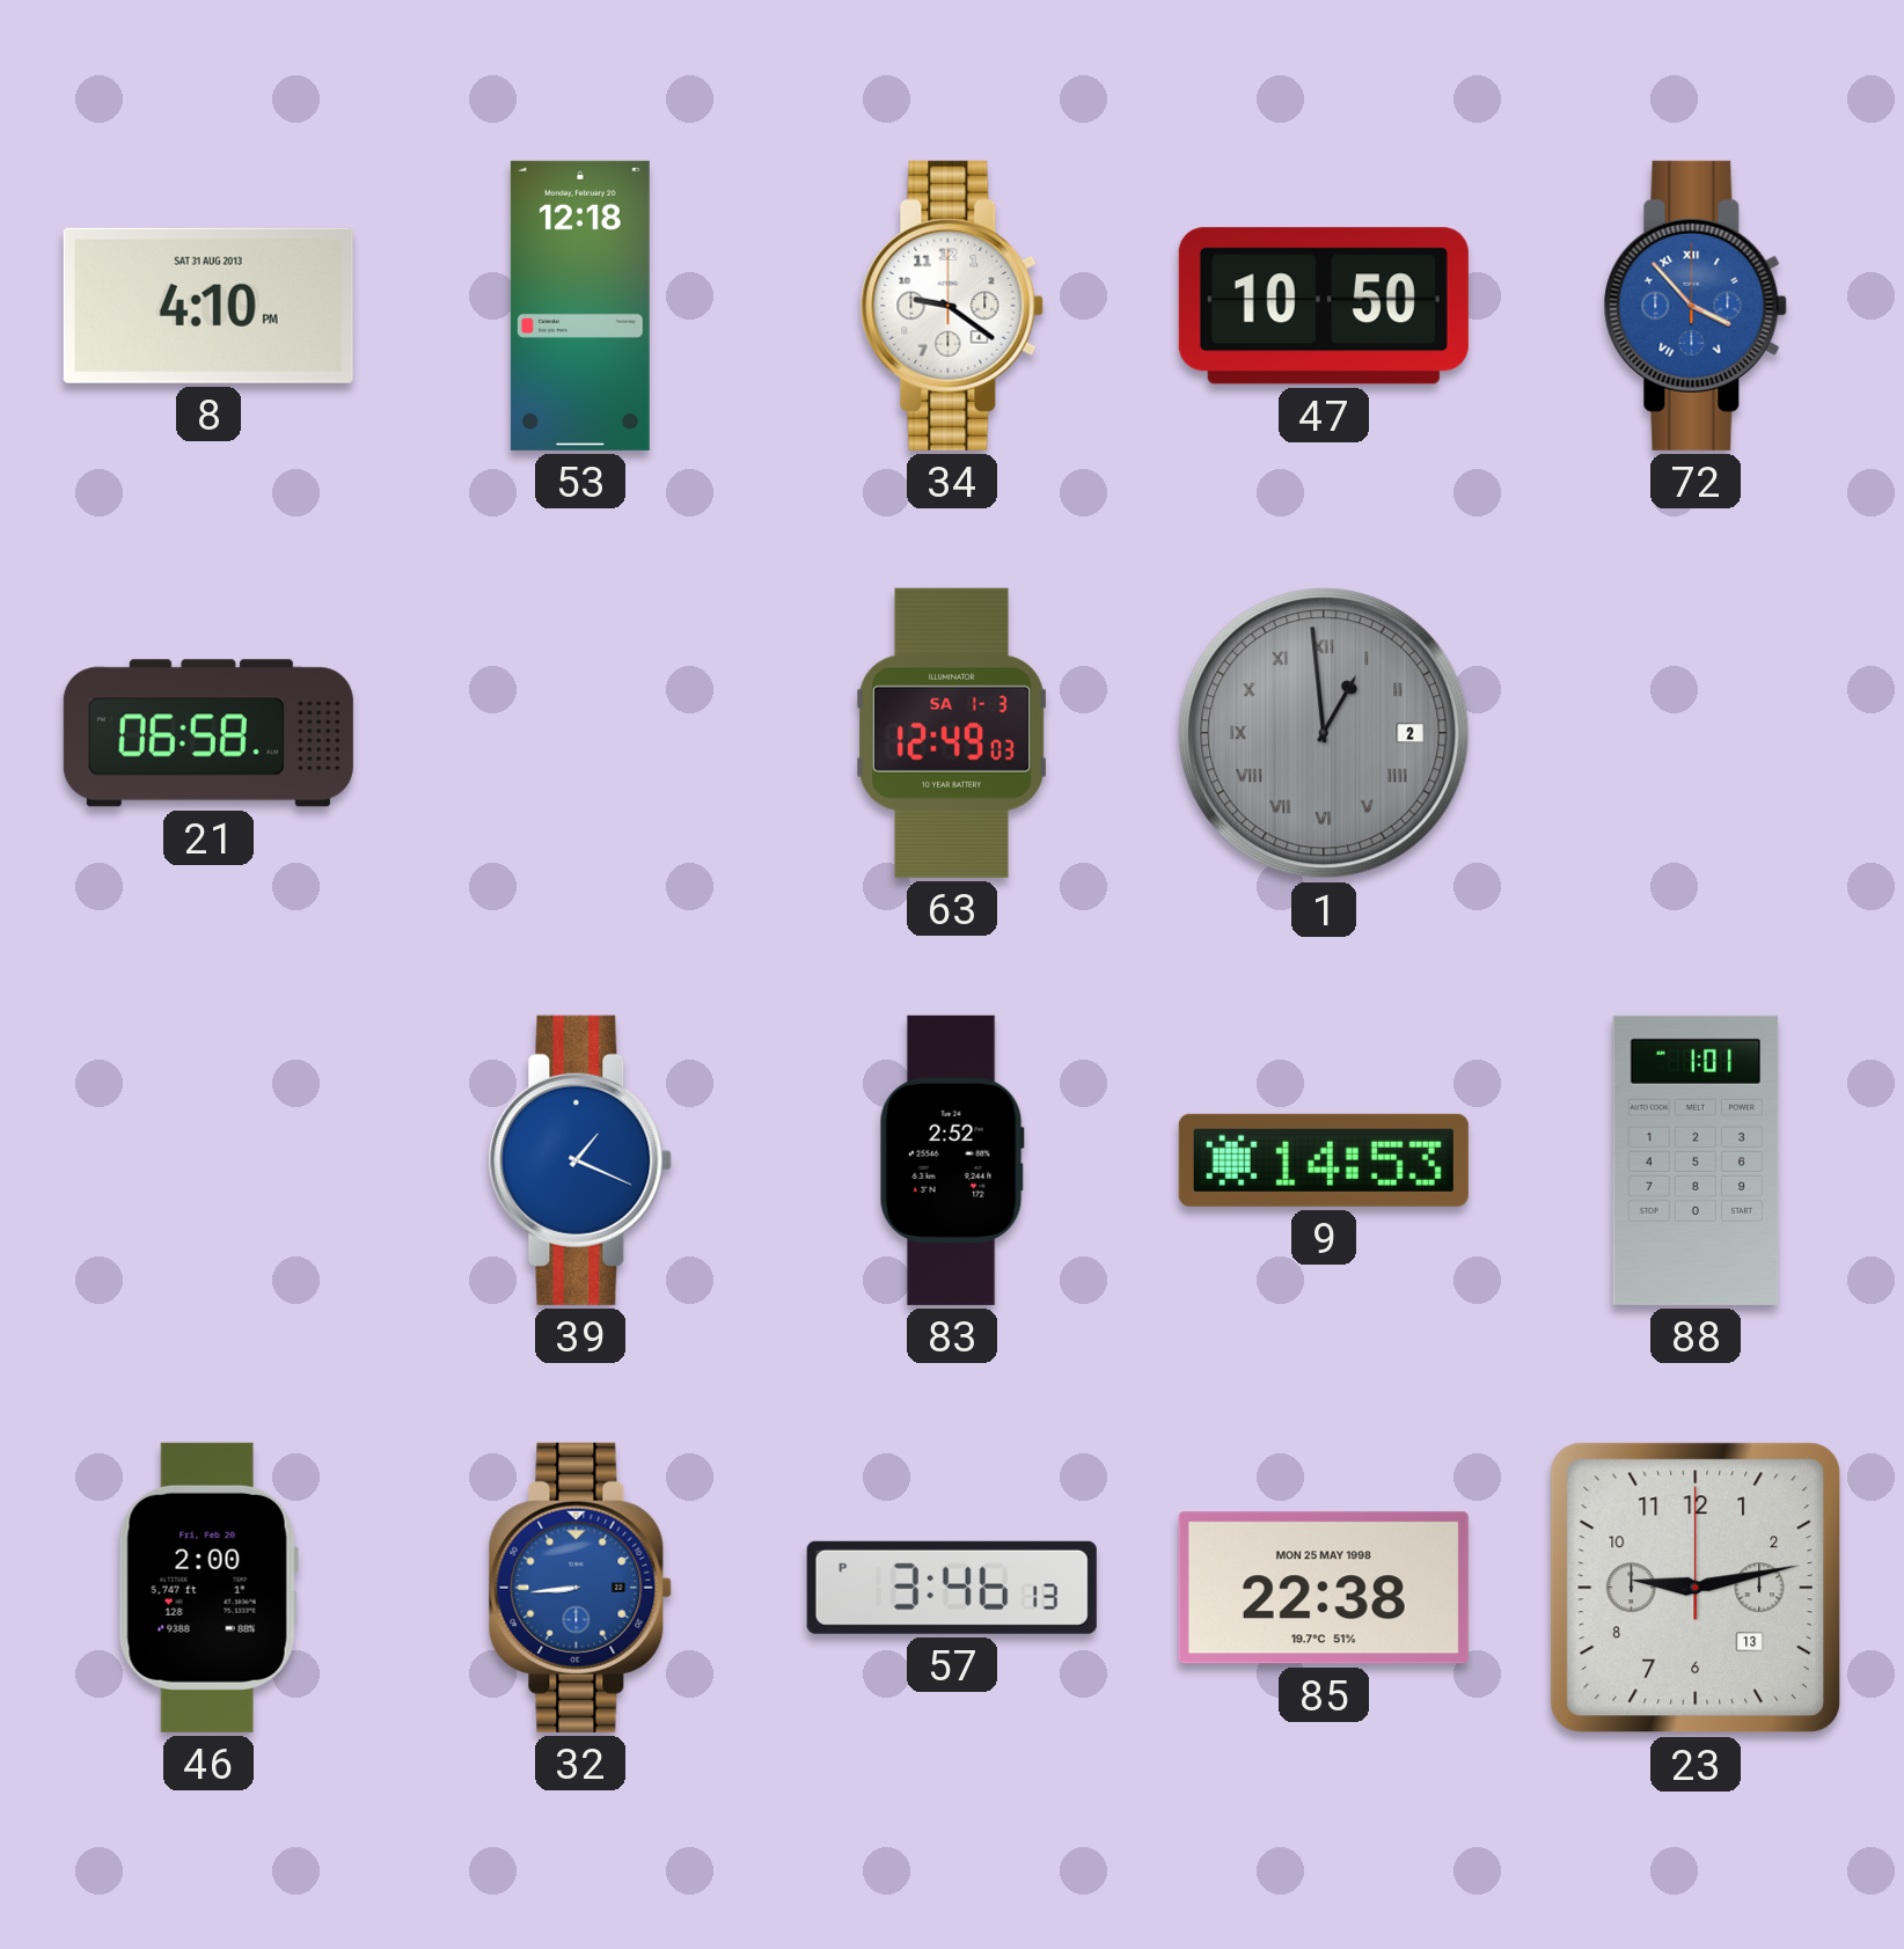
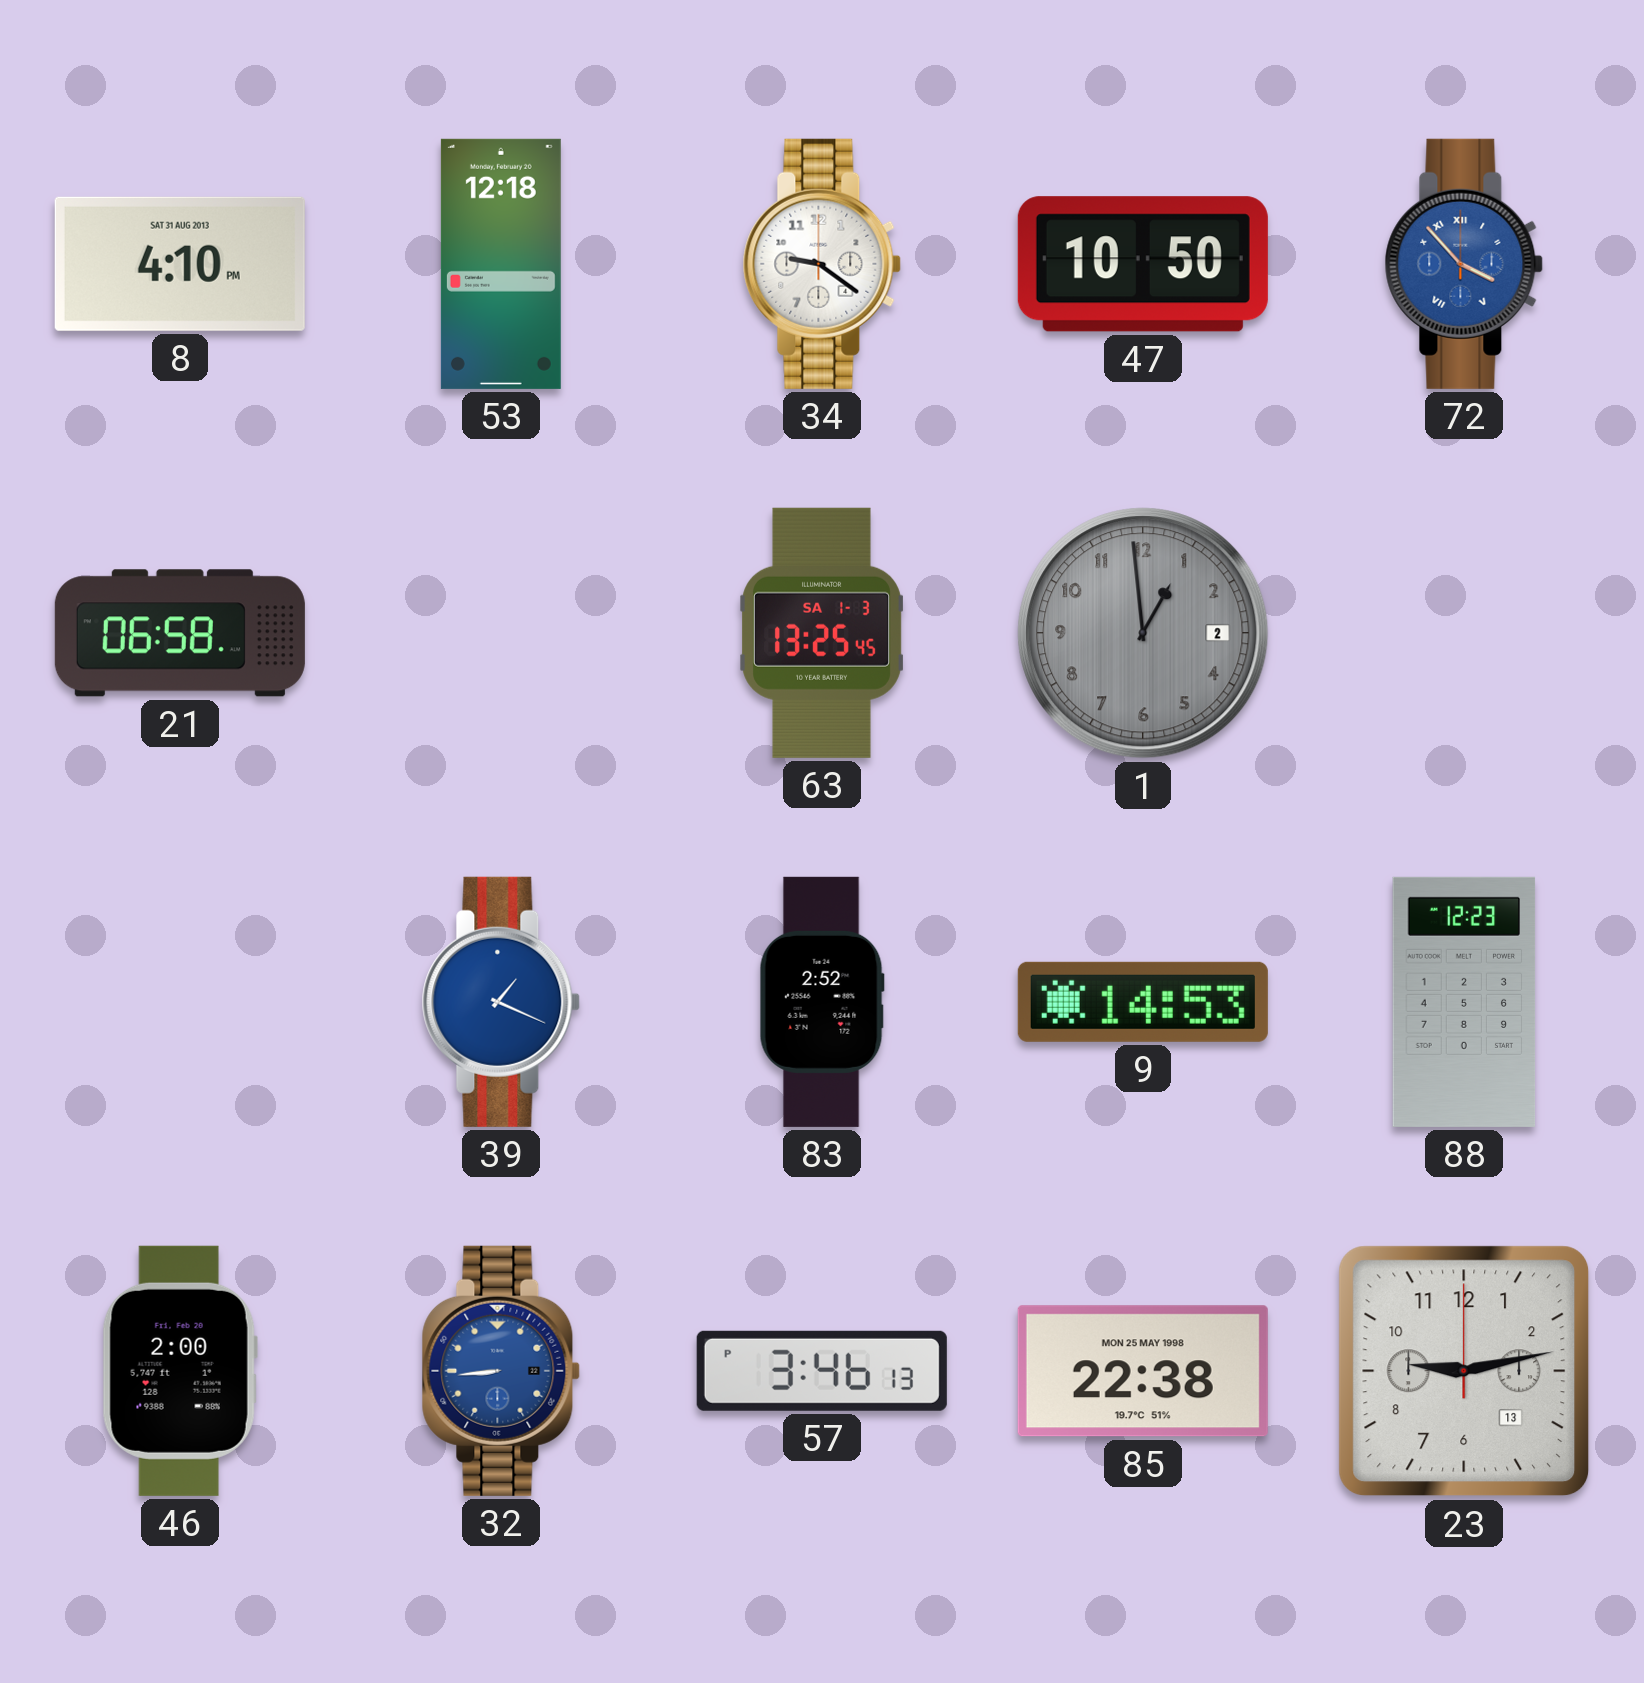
63: 12:49 -> 13:25 (822, 633)
1 numerals: Roman -> Arabic (1143, 633)
88: 1:01 -> 12:23 (1464, 1002)
